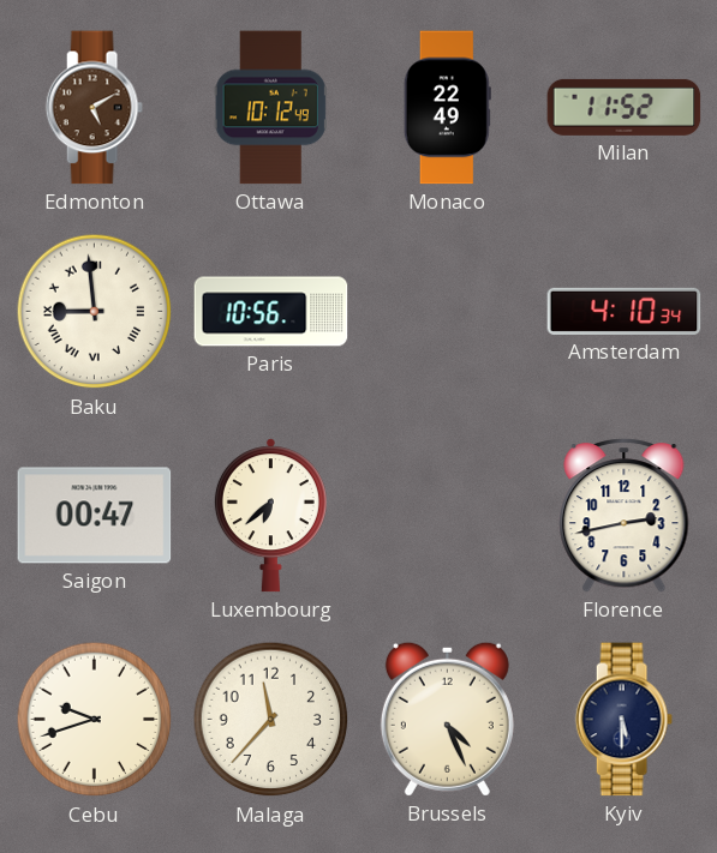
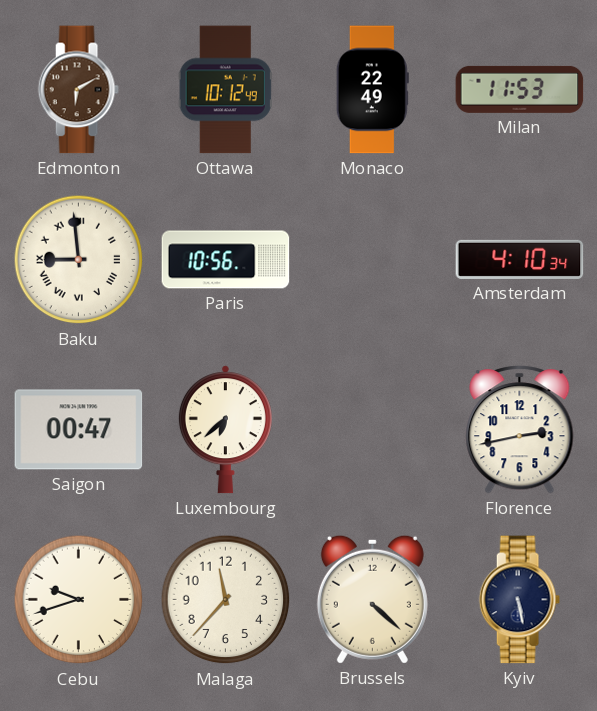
Edmonton: 5:10 -> 6:10 (78, 90)
Milan: 11:52 -> 11:53 (520, 89)
Brussels: 4:26 -> 4:22 (372, 599)
Kyiv: 5:30 -> 5:28 (519, 600)
